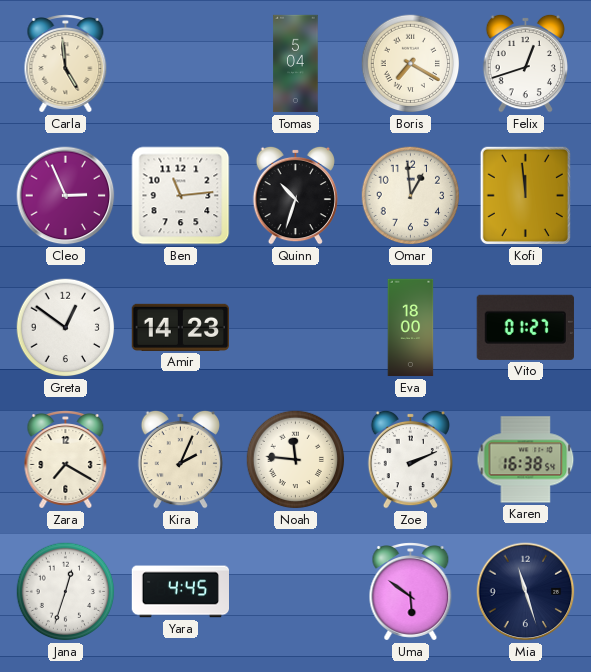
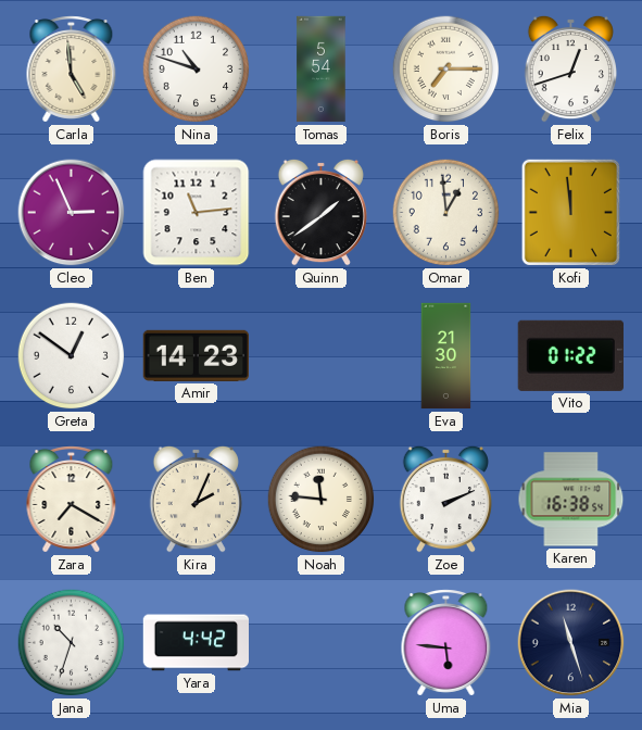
Nina: none -> 10:48 (197, 70)
Tomas: 5:04 -> 5:54 (322, 70)
Boris: 7:20 -> 7:15 (446, 70)
Quinn: 10:33 -> 1:39 (320, 212)
Eva: 18:00 -> 21:30 (446, 356)
Vito: 01:27 -> 01:22 (570, 355)
Jana: 12:33 -> 10:33 (72, 643)
Yara: 4:45 -> 4:42 (196, 643)
Uma: 5:51 -> 5:46 (446, 643)
